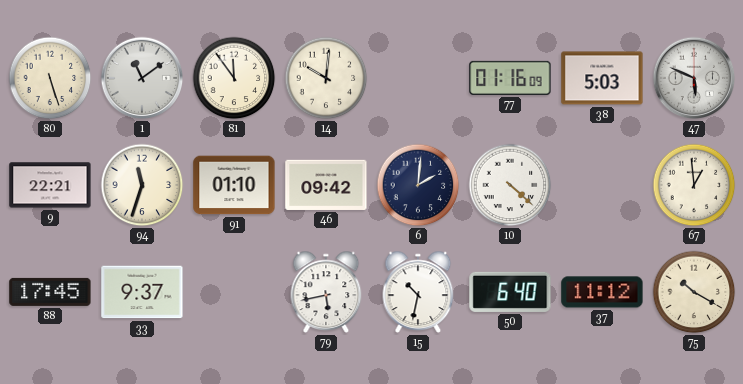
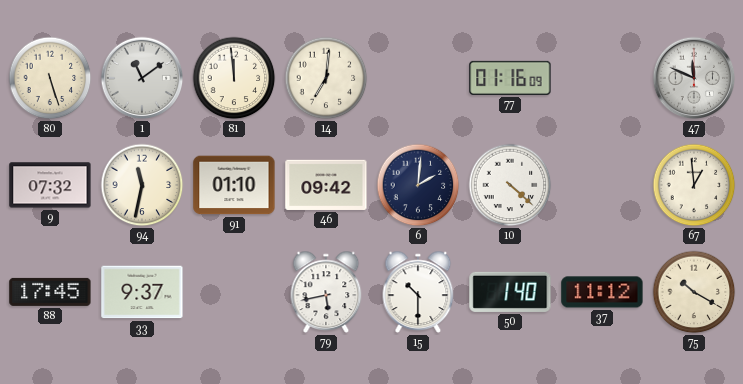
81: 11:54 -> 11:59 (234, 78)
14: 10:01 -> 7:01 (326, 78)
38: 5:03 -> none (602, 78)
47: 5:49 -> 11:49 (694, 78)
9: 22:21 -> 07:32 (50, 185)
94: 11:33 -> 11:32 (142, 185)
15: 10:32 -> 10:30 (418, 292)
50: 6:40 -> 1:40 (510, 292)
